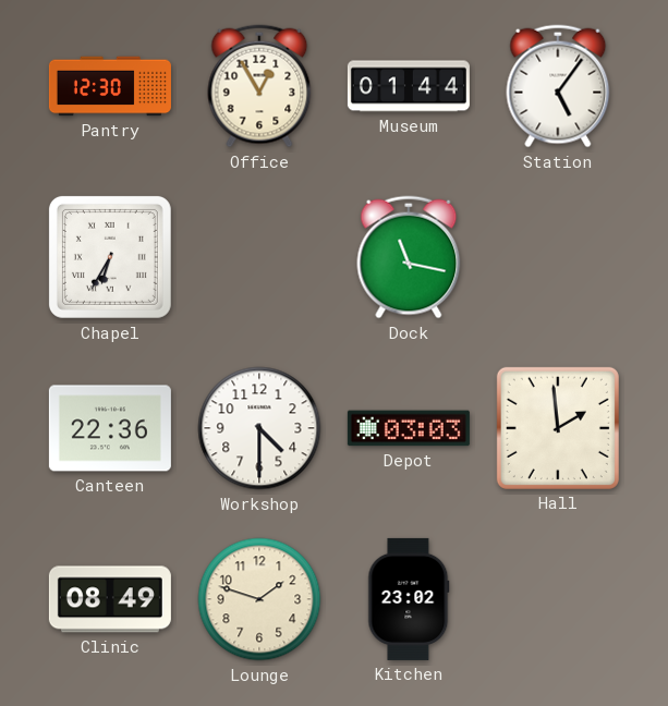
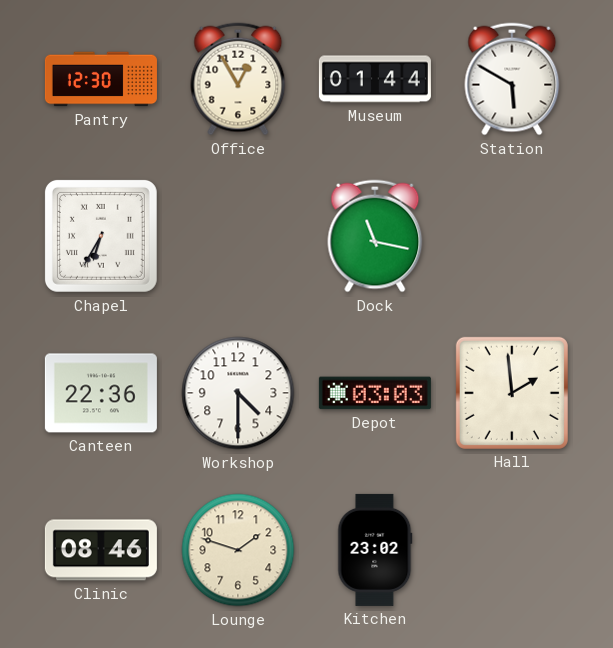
Station: 5:06 -> 5:50 (512, 79)
Clinic: 08:49 -> 08:46 (101, 550)
